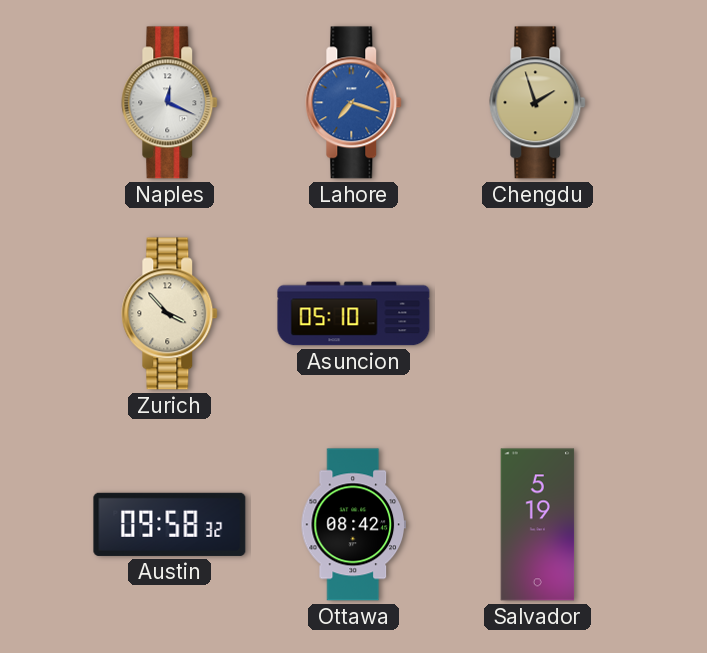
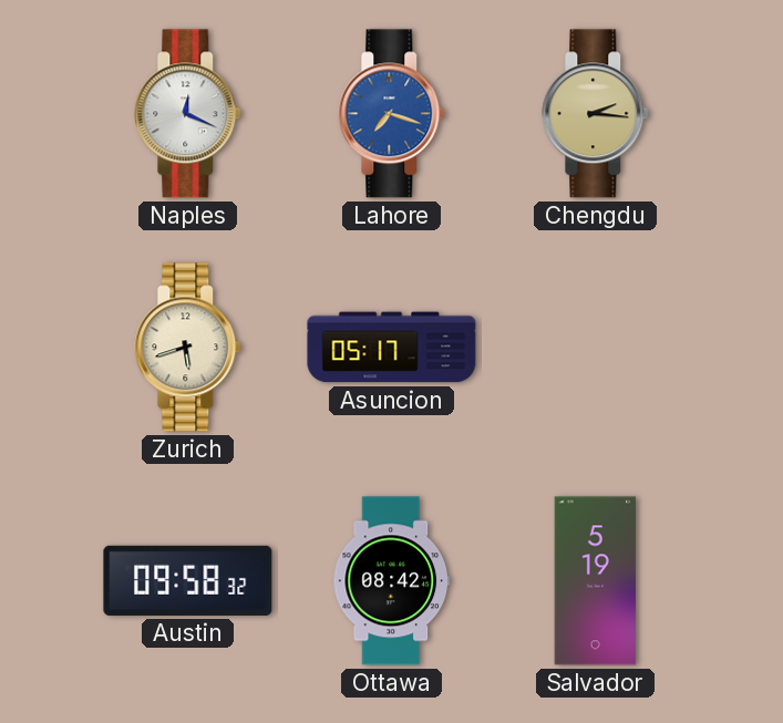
Chengdu: 1:57 -> 2:16 (596, 114)
Zurich: 3:53 -> 5:42 (188, 348)
Asuncion: 05:10 -> 05:17 (392, 348)
